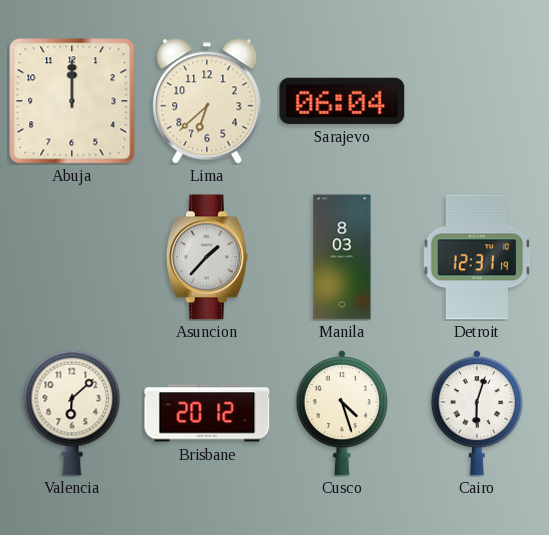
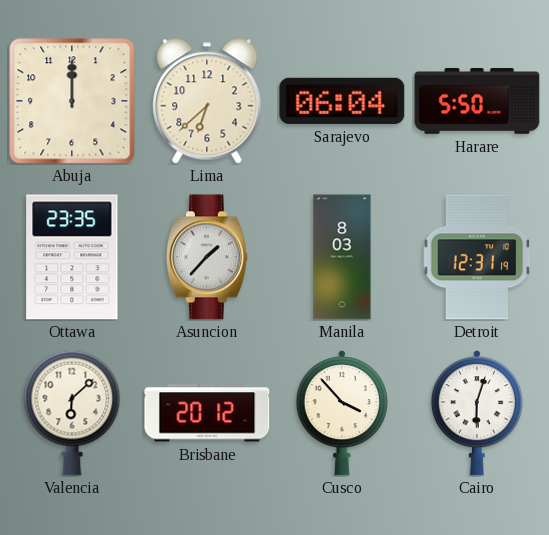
Harare: none -> 5:50 (477, 102)
Ottawa: none -> 23:35 (72, 257)
Cusco: 4:27 -> 3:53 (342, 414)
